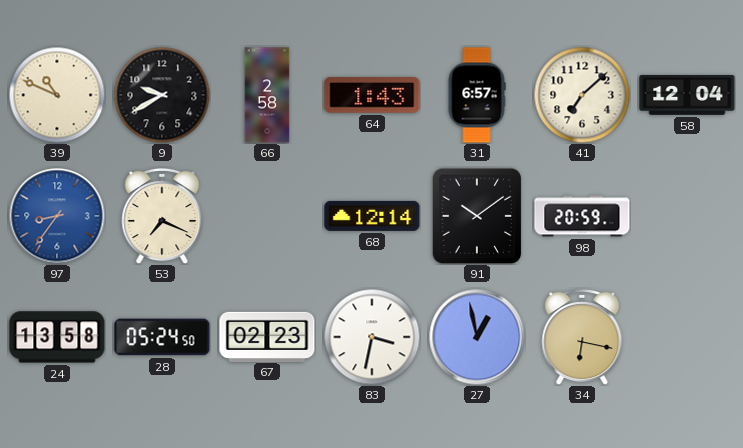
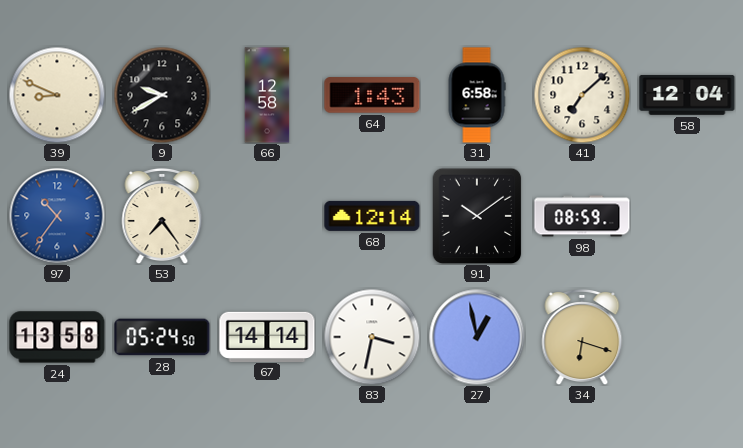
39: 10:49 -> 8:49 (57, 95)
66: 2:58 -> 12:58 (267, 95)
31: 6:57 -> 6:58 (477, 95)
97: 8:36 -> 10:36 (57, 216)
53: 7:19 -> 7:24 (162, 216)
98: 20:59 -> 08:59 (582, 216)
67: 02:23 -> 14:14 (267, 336)
34: 6:17 -> 6:18 (582, 337)
